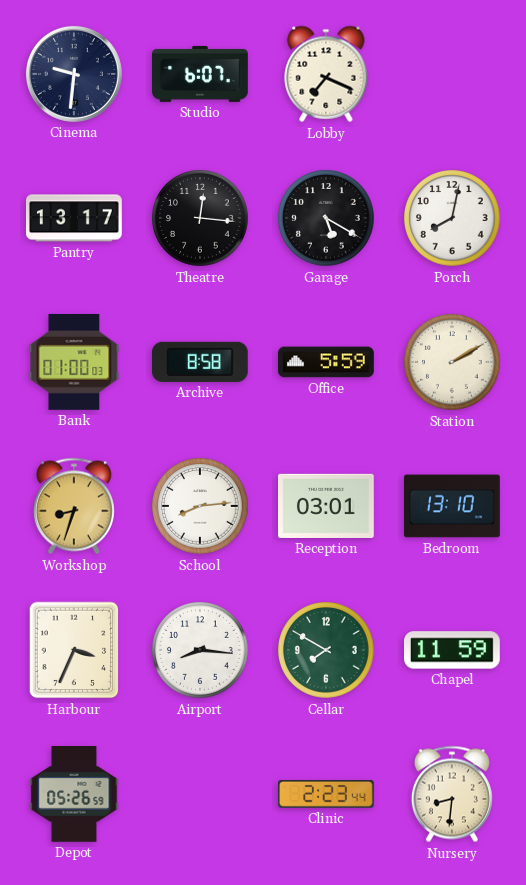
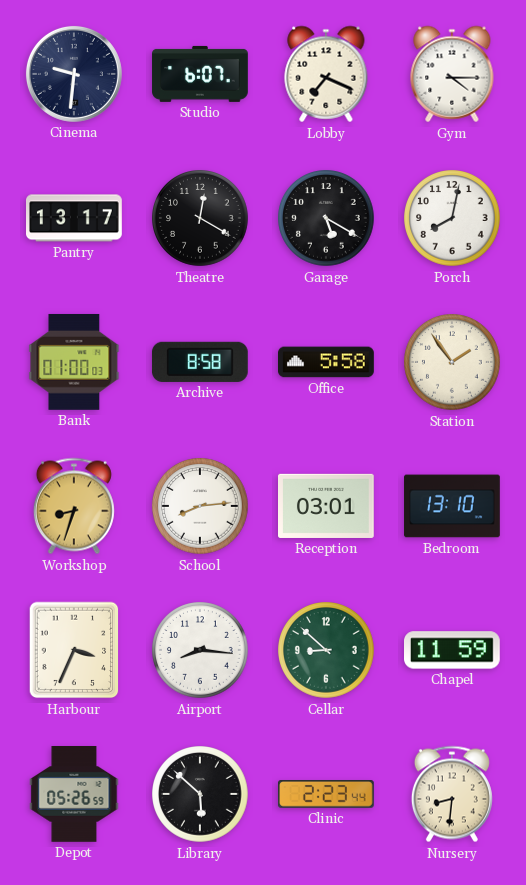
Gym: none -> 4:15 (452, 74)
Theatre: 12:16 -> 12:20 (200, 218)
Office: 5:59 -> 5:58 (326, 362)
Station: 2:10 -> 1:54 (452, 362)
Cellar: 7:50 -> 8:52 (326, 650)
Library: none -> 5:52 (200, 794)
